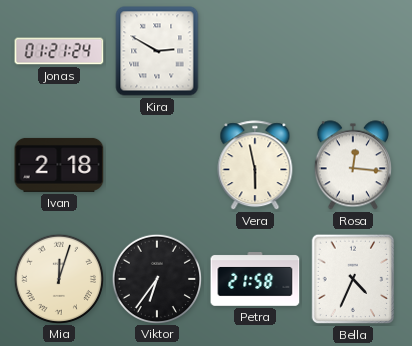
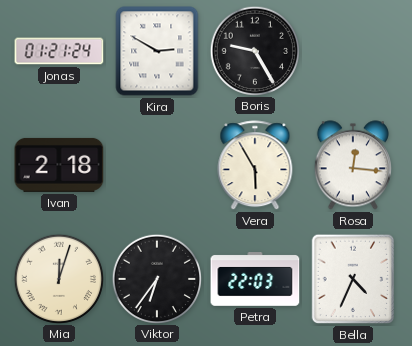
Boris: none -> 9:25 (254, 50)
Vera: 5:58 -> 5:55 (255, 166)
Petra: 21:58 -> 22:03 (255, 280)
